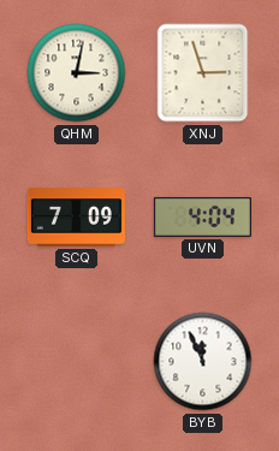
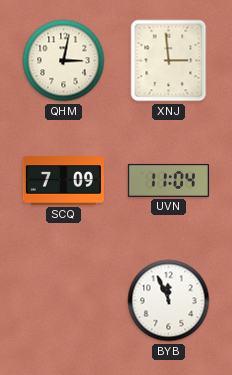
XNJ: 2:57 -> 2:59 (169, 61)
UVN: 4:04 -> 11:04 (168, 180)
